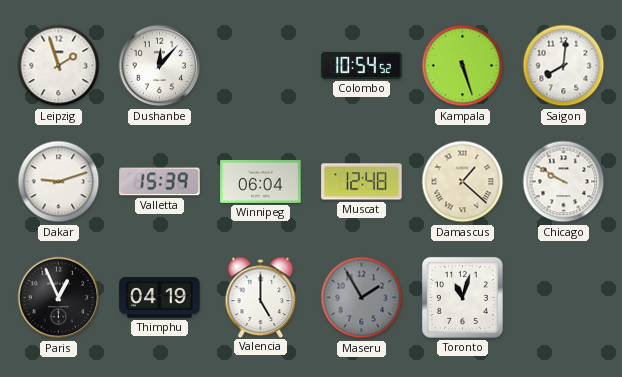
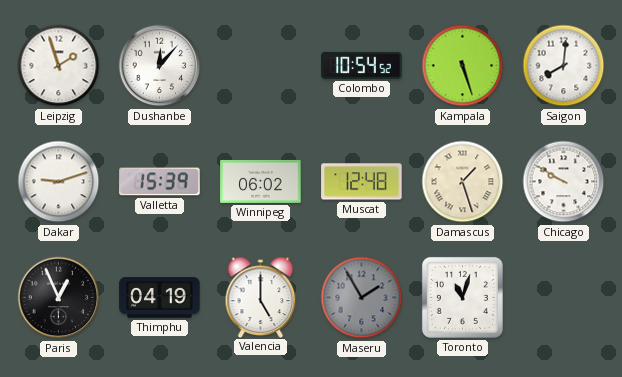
Winnipeg: 06:04 -> 06:02 (261, 181)
Damascus: 1:22 -> 1:27 (463, 182)
